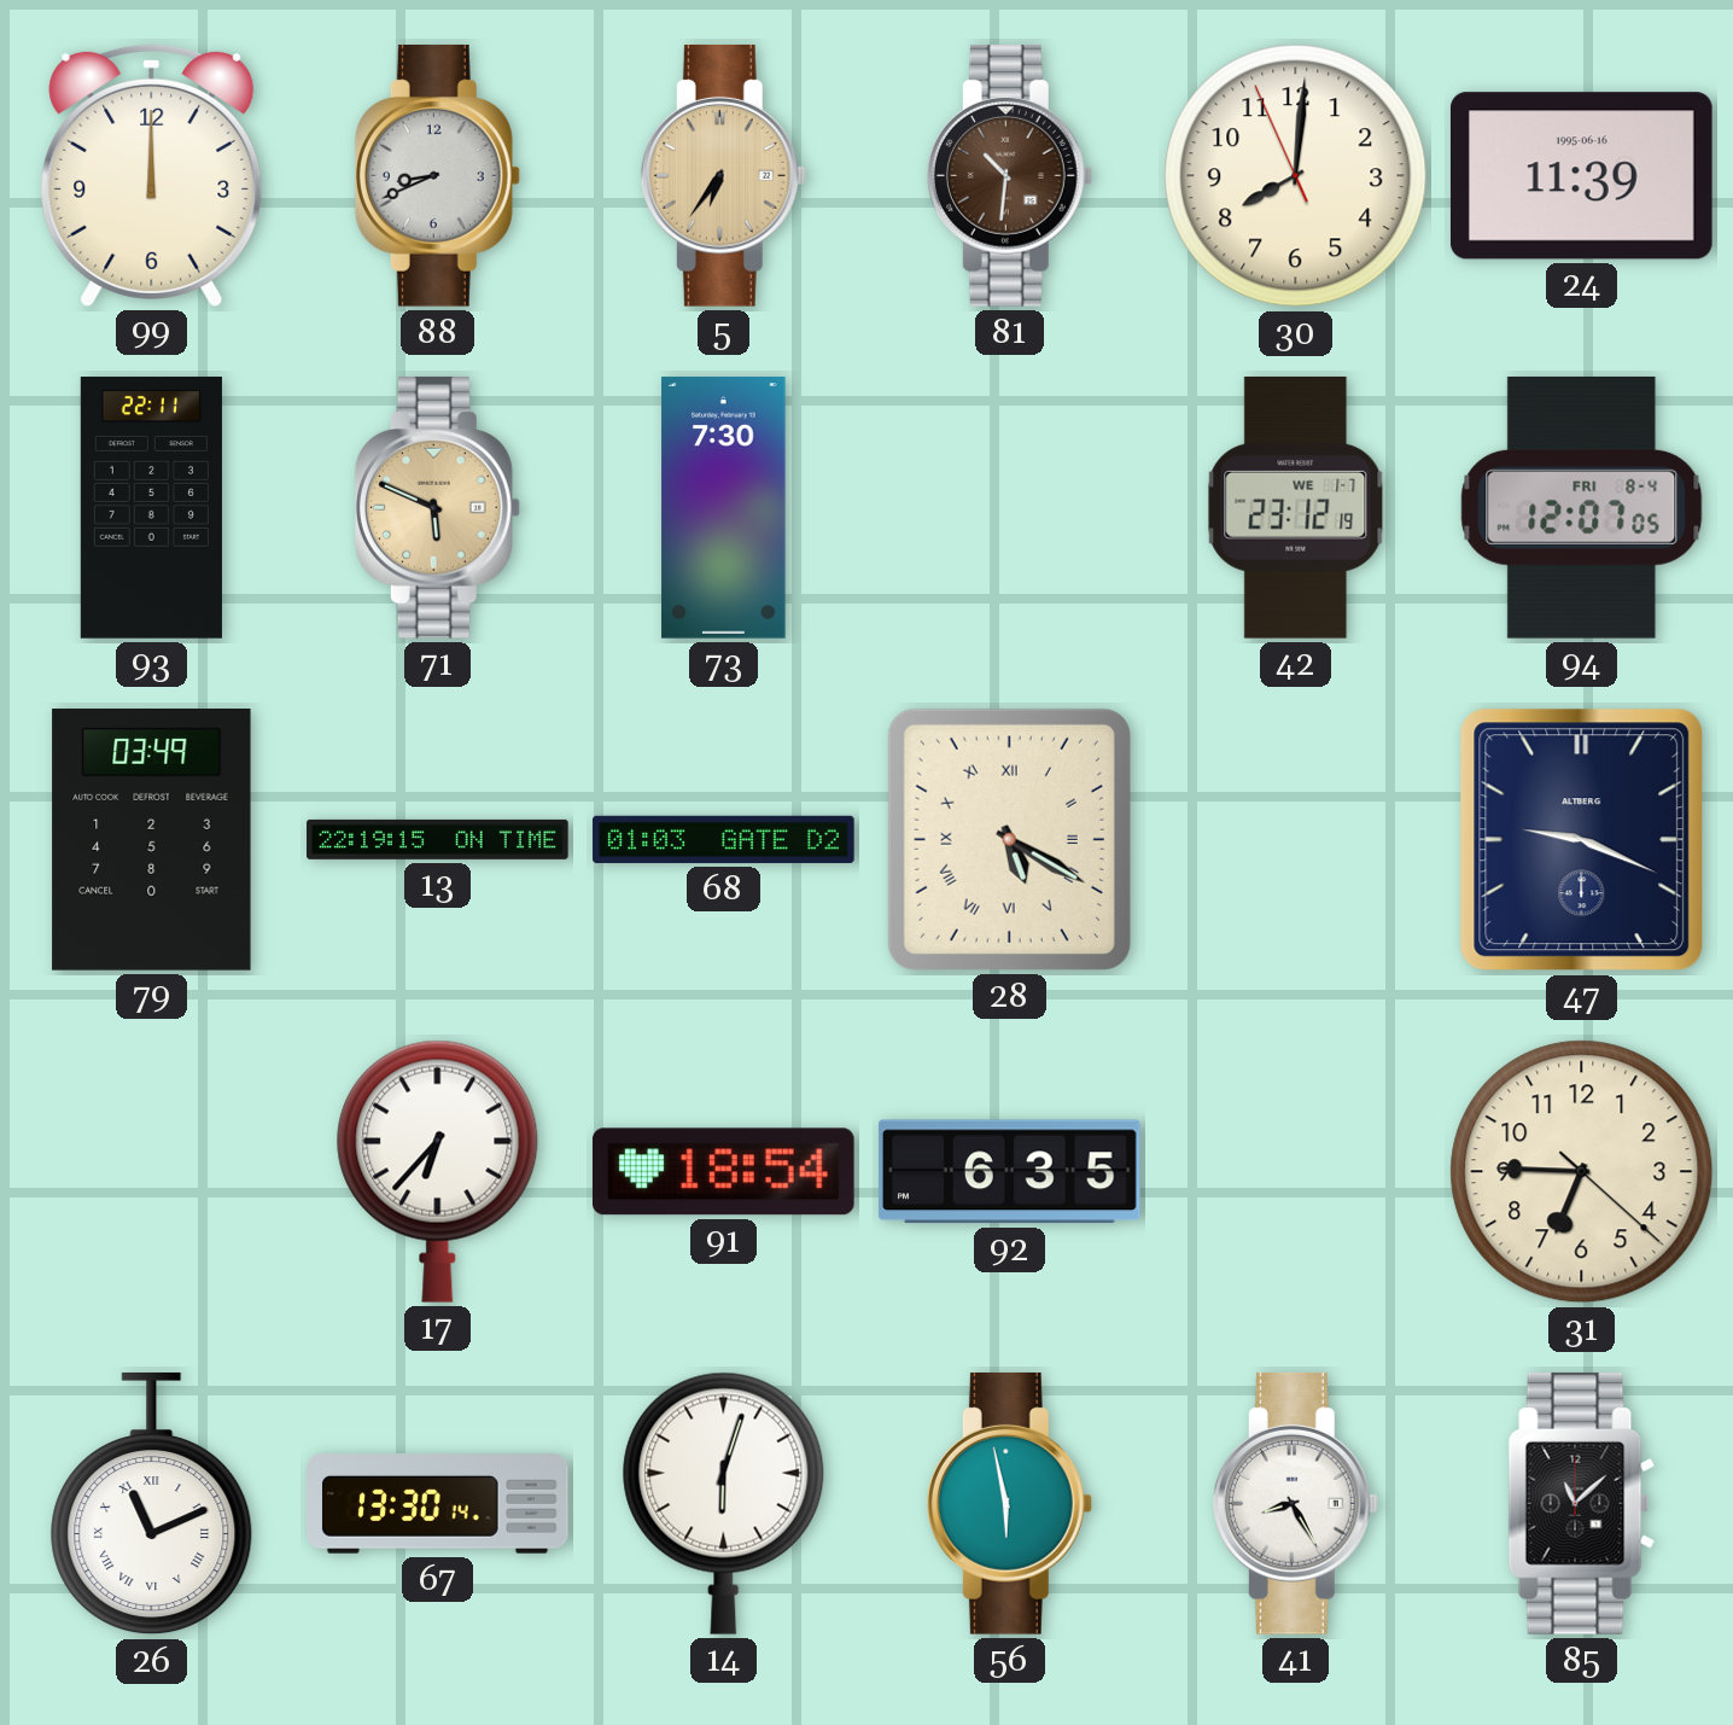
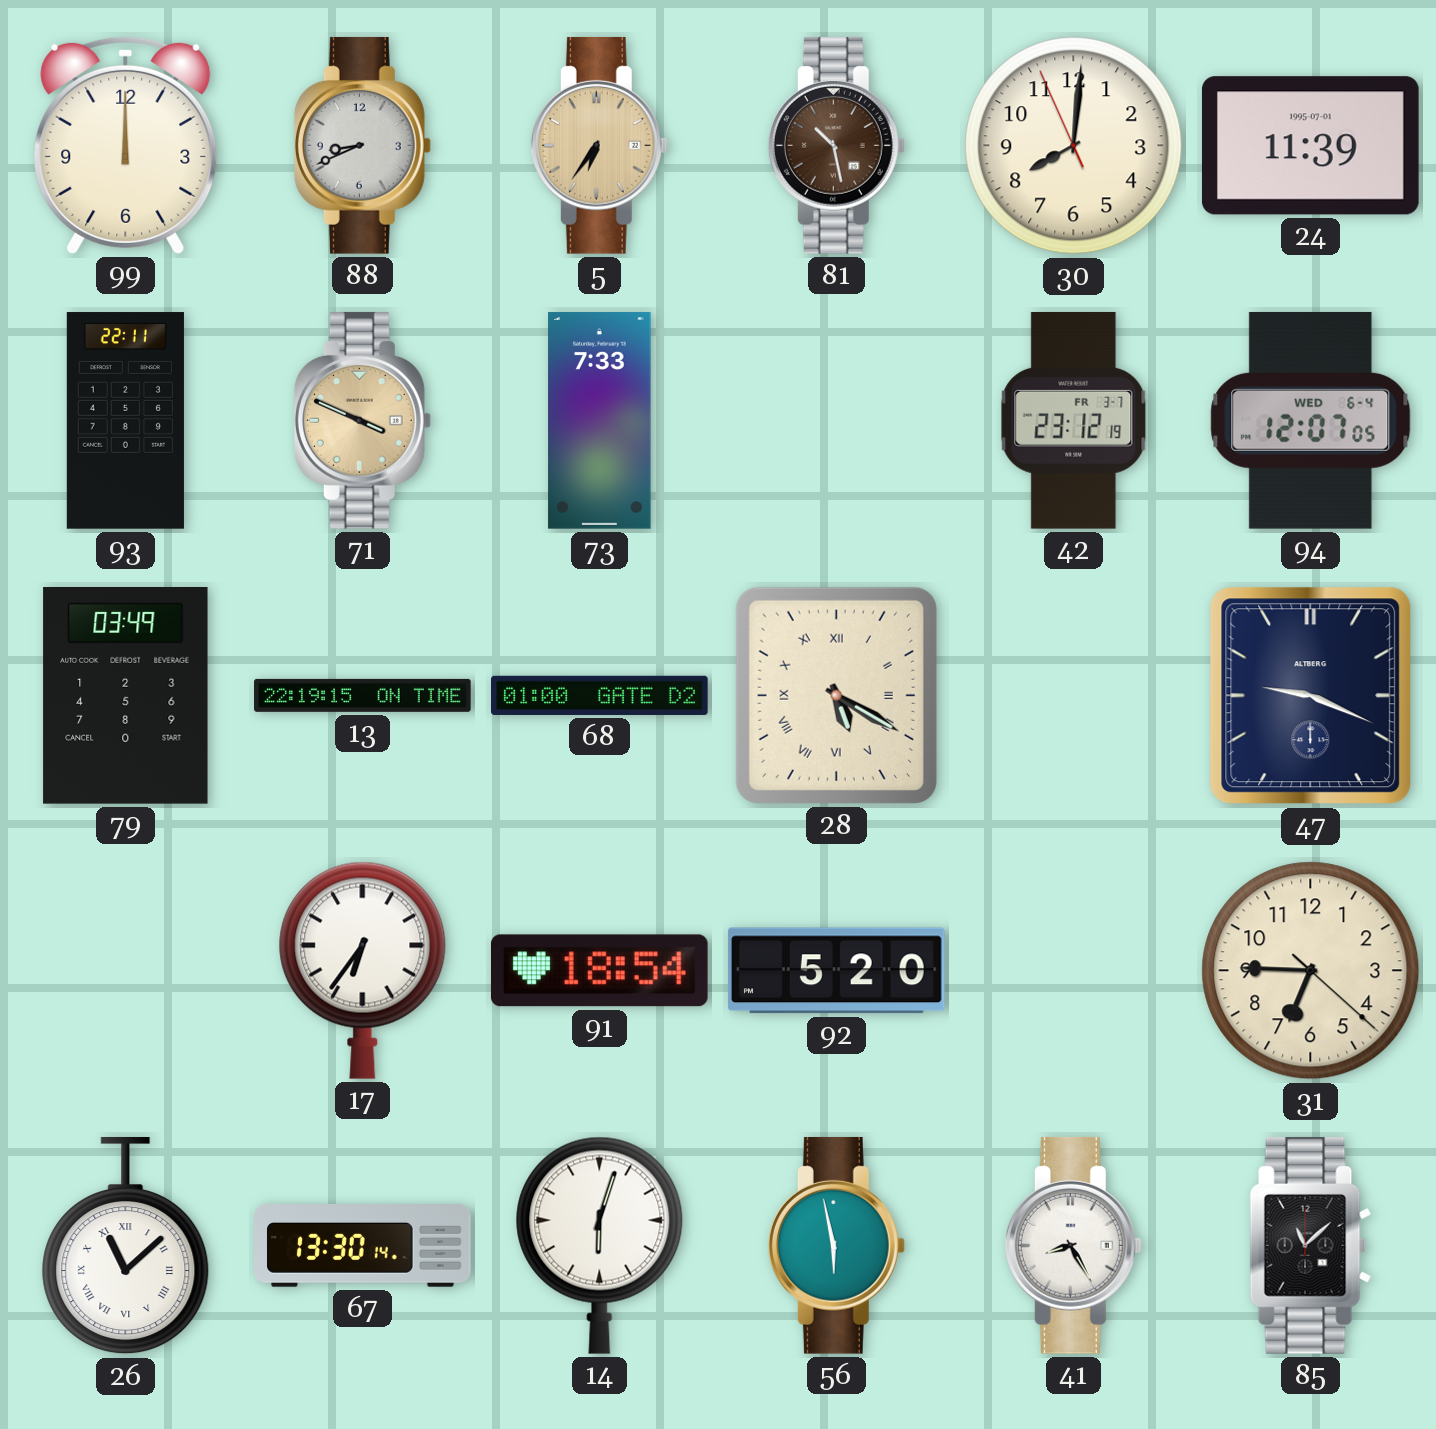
81: 10:31 -> 10:28 (836, 145)
24 date: 1995-06-16 -> 1995-07-01 (1310, 146)
71: 5:49 -> 3:49 (362, 420)
73: 7:30 -> 7:33 (600, 421)
42 date: WE 1-7 -> FR 3-7 (1074, 421)
94 date: FRI 8-4 -> WED 6-4 (1311, 420)
68: 01:03 -> 01:00 (600, 695)
17: 6:37 -> 6:36 (363, 970)
92: 6:35 -> 5:20 (836, 971)
26: 11:11 -> 11:08 (126, 1246)
